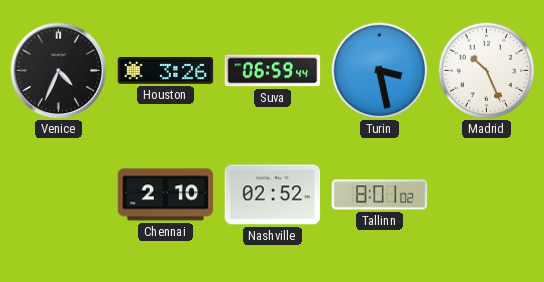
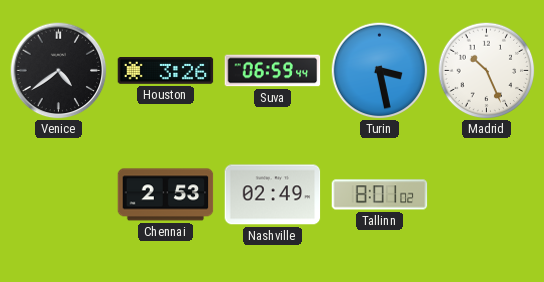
Venice: 4:34 -> 4:39 (59, 71)
Chennai: 2:10 -> 2:53 (166, 195)
Nashville: 02:52 -> 02:49 (273, 195)
